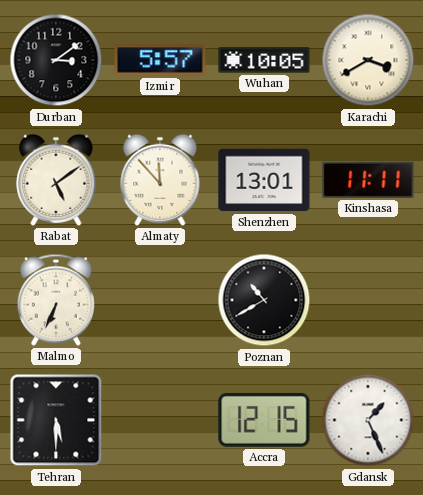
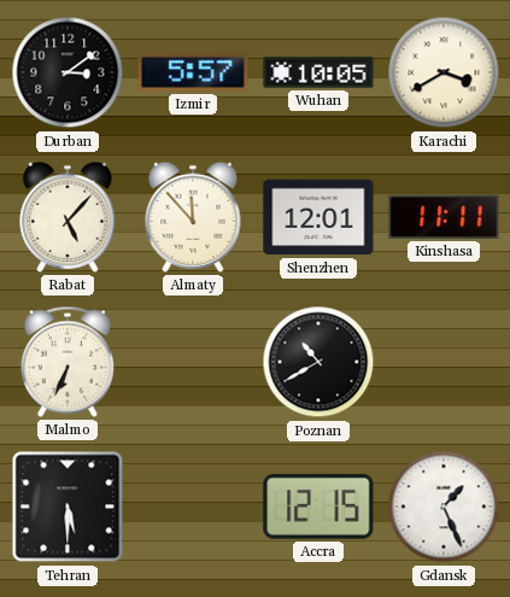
Rabat: 5:09 -> 5:07 (68, 217)
Shenzhen: 13:01 -> 12:01 (318, 217)
